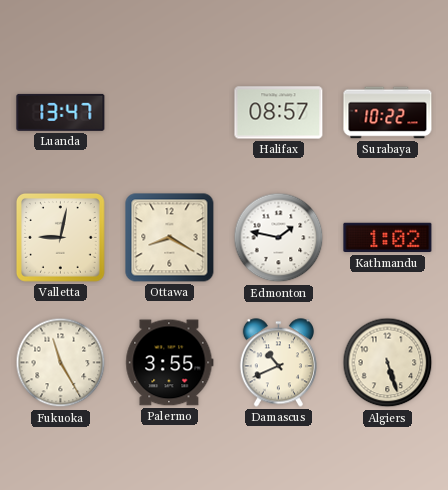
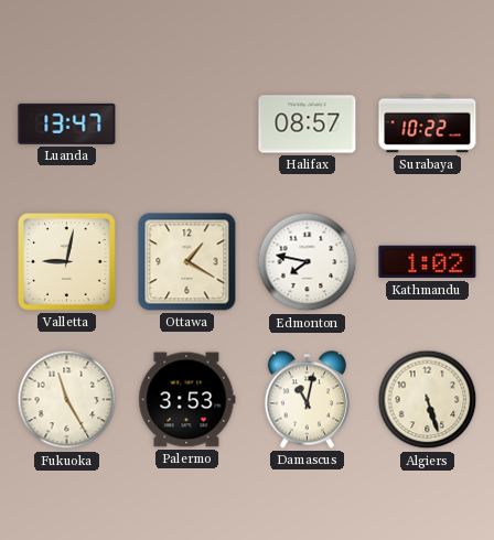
Ottawa: 8:20 -> 1:20 (187, 262)
Edmonton: 1:47 -> 7:47 (308, 262)
Palermo: 3:55 -> 3:53 (187, 400)
Damascus: 10:41 -> 11:02 (307, 400)
